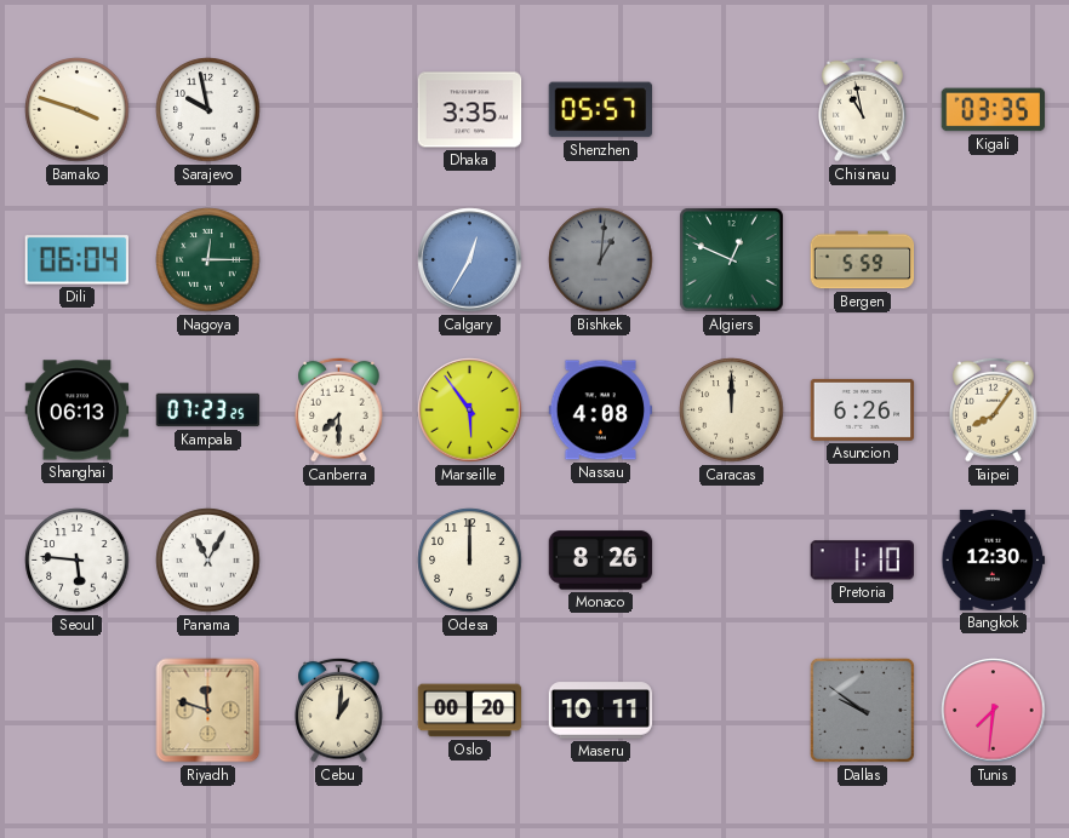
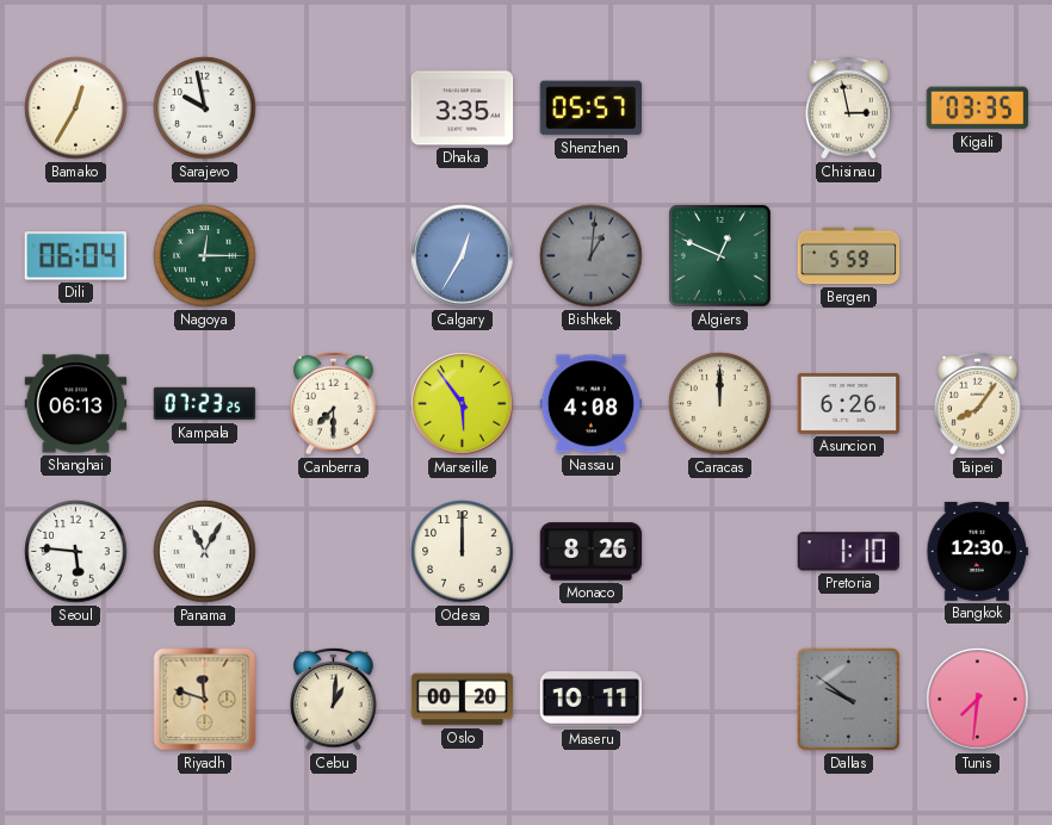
Bamako: 3:48 -> 12:35 (76, 108)
Chisinau: 10:58 -> 2:58 (849, 107)
